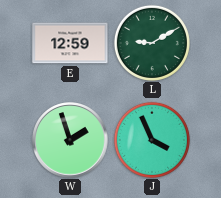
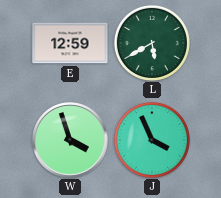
L: 9:10 -> 5:40 (152, 43)
W: 1:57 -> 3:57 (70, 140)
